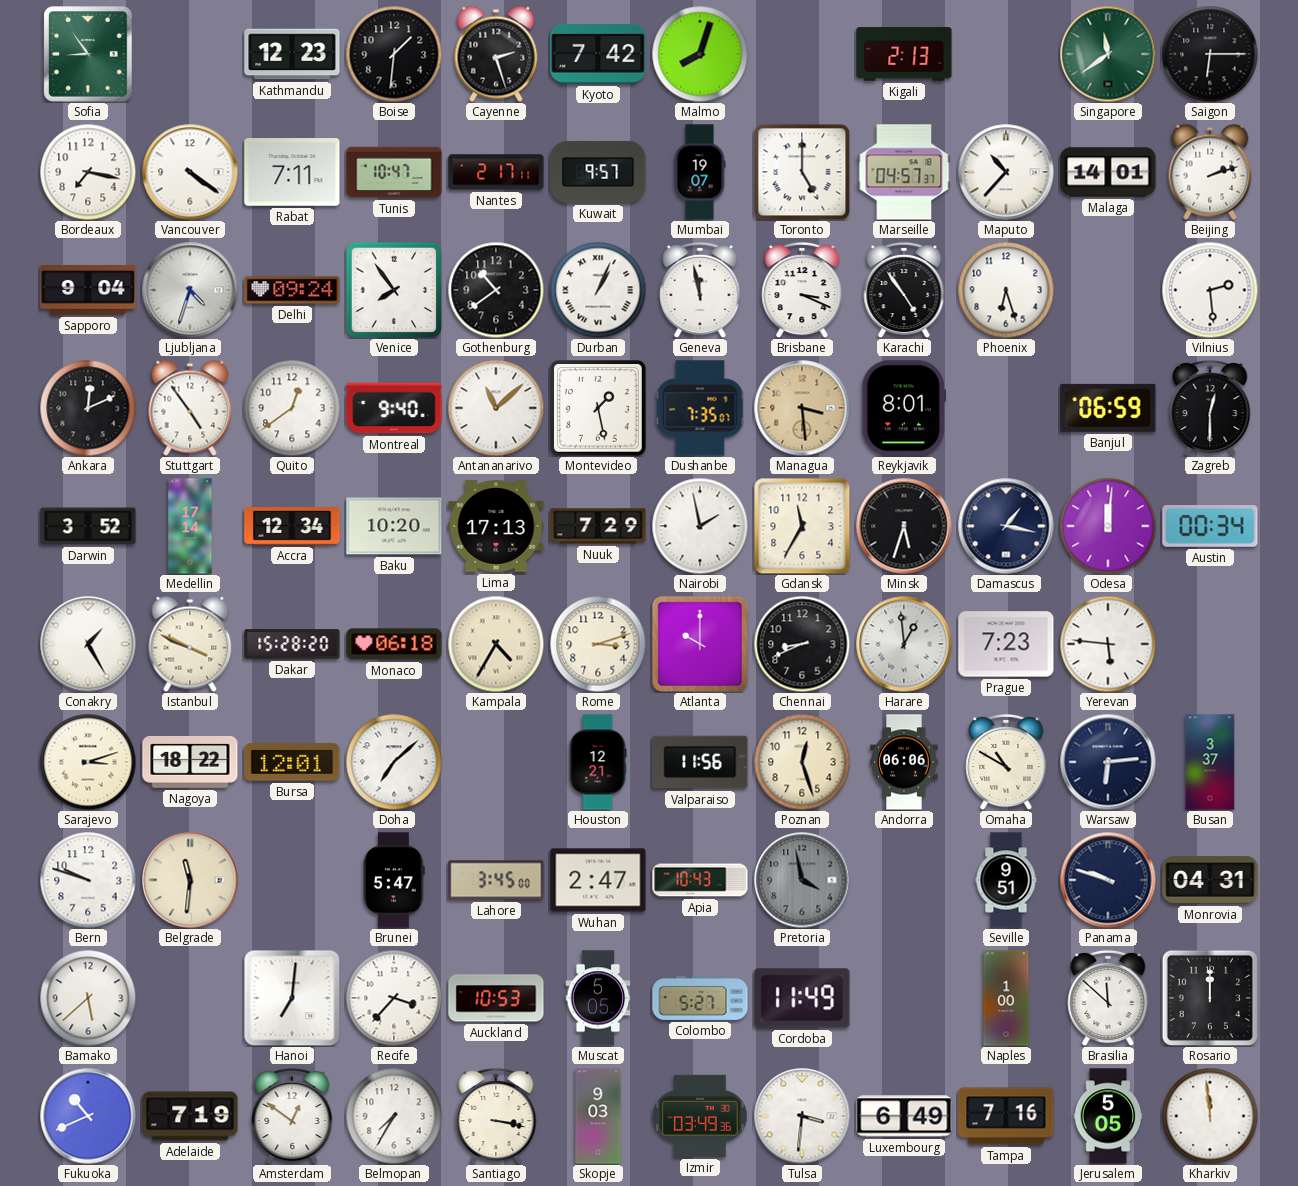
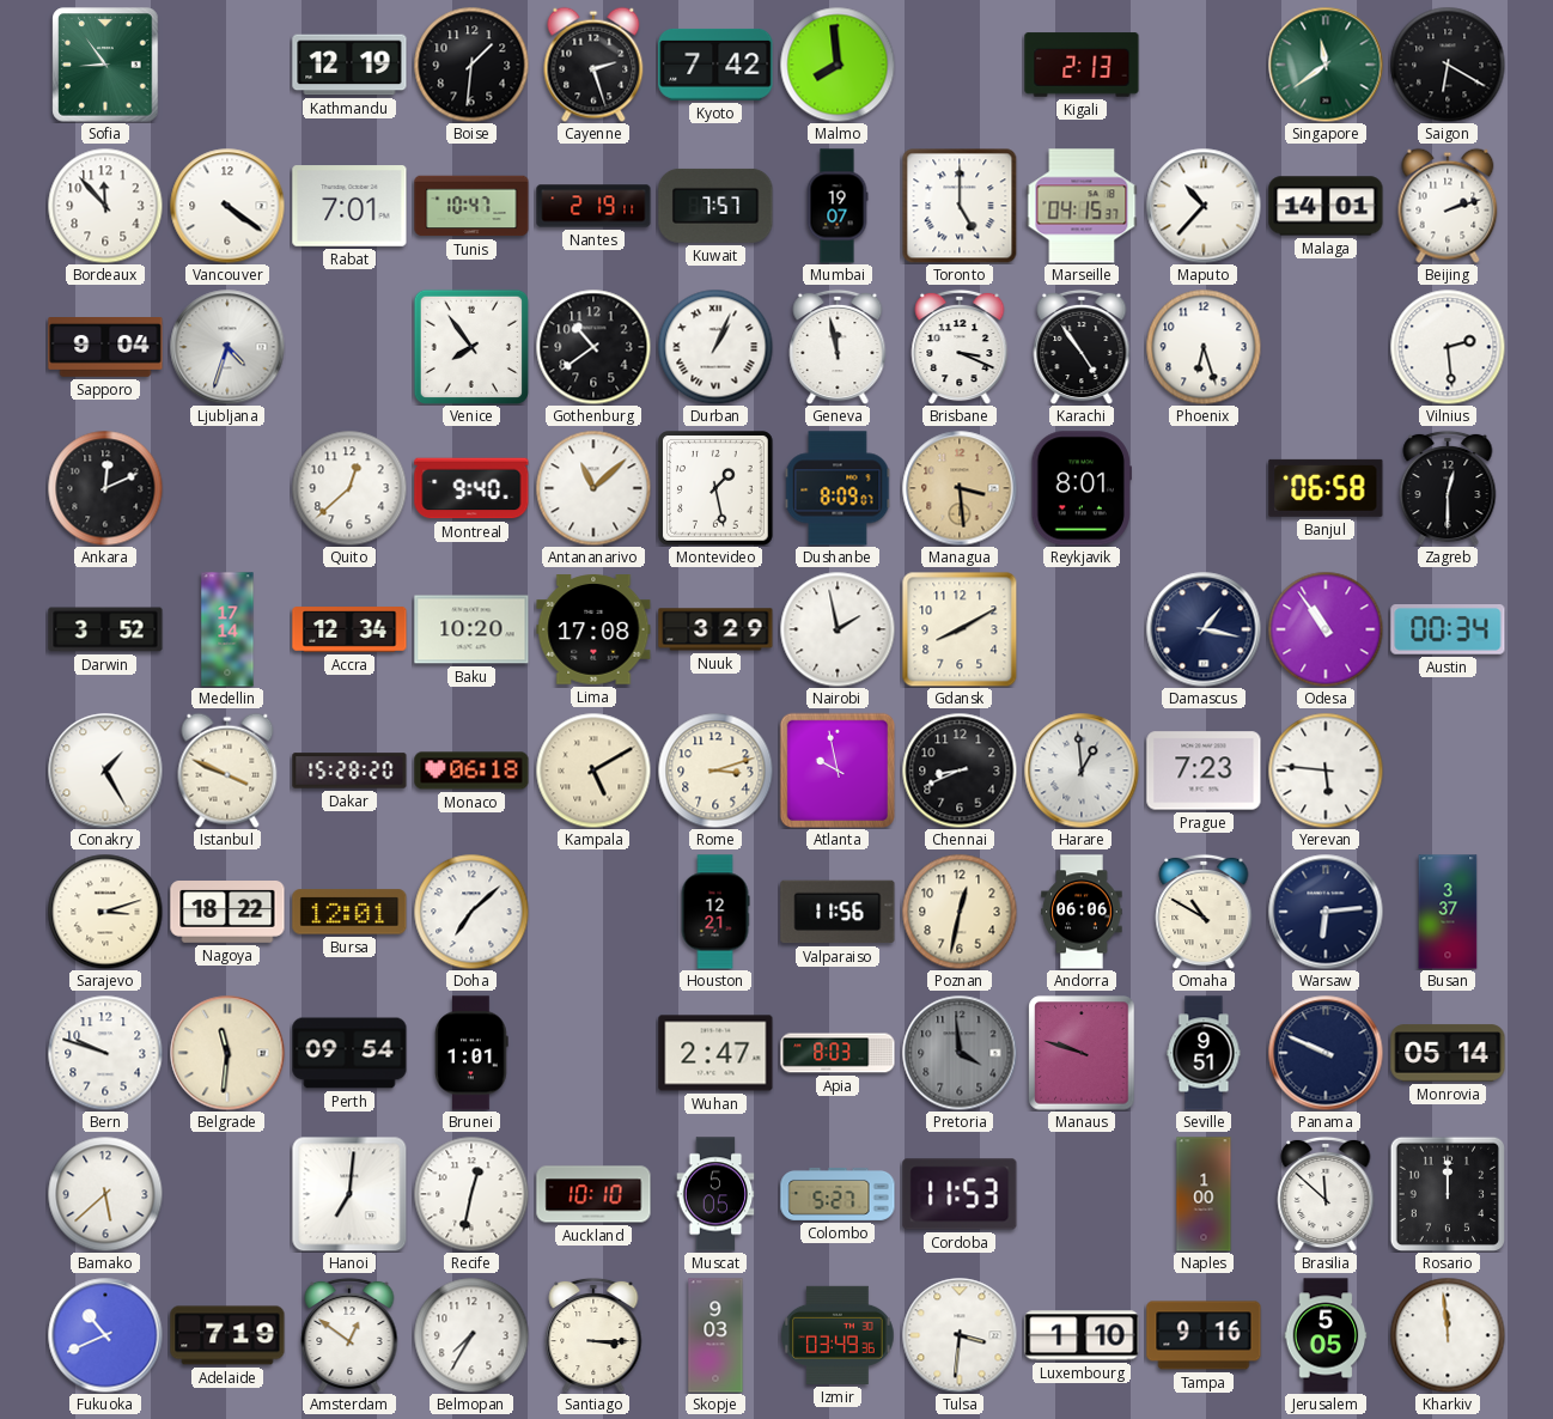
Kathmandu: 12:23 -> 12:19 (349, 65)
Malmo: 8:03 -> 7:59 (838, 65)
Saigon: 6:15 -> 6:20 (1448, 65)
Bordeaux: 7:17 -> 11:53 (105, 206)
Rabat: 7:11 -> 7:01 (349, 206)
Nantes: 2:17 -> 2:19 (593, 206)
Kuwait: 9:57 -> 7:57 (715, 206)
Marseille: 04:57 -> 04:15 (1082, 206)
Delhi: 09:24 -> none (292, 290)
Stuttgart: 4:54 -> none (190, 408)
Quito: 12:39 -> 12:38 (349, 488)
Dushanbe: 7:35 -> 8:09 (838, 488)
Banjul: 06:59 -> 06:58 (1326, 488)
Lima: 17:13 -> 17:08 (593, 629)
Nuuk: 7:29 -> 3:29 (715, 629)
Gdansk: 11:35 -> 8:10 (960, 629)
Minsk: 5:33 -> none (904, 526)
Odesa: 12:01 -> 10:54 (1326, 629)
Kampala: 4:35 -> 5:10 (593, 771)
Atlanta: 10:00 -> 9:58 (836, 769)
Poznan: 12:27 -> 12:32 (960, 912)
Perth: none -> 09:54 (349, 1053)
Brunei: 5:47 -> 1:01 (473, 1053)
Lahore: 3:45 -> none (496, 880)
Apia: 10:43 -> 8:03 (838, 1053)
Pretoria: 3:58 -> 3:59 (960, 1053)
Manaus: none -> 9:48 (1082, 1053)
Panama: 9:48 -> 9:49 (1326, 1053)
Monrovia: 04:31 -> 05:14 (1448, 1053)
Recife: 3:37 -> 12:32 (471, 1194)
Auckland: 10:53 -> 10:10 (593, 1194)
Cordoba: 11:49 -> 11:53 (960, 1194)
Santiago: 3:17 -> 3:15 (593, 1335)
Luxembourg: 6:49 -> 1:10 (1082, 1335)
Tampa: 7:16 -> 9:16 (1204, 1335)
